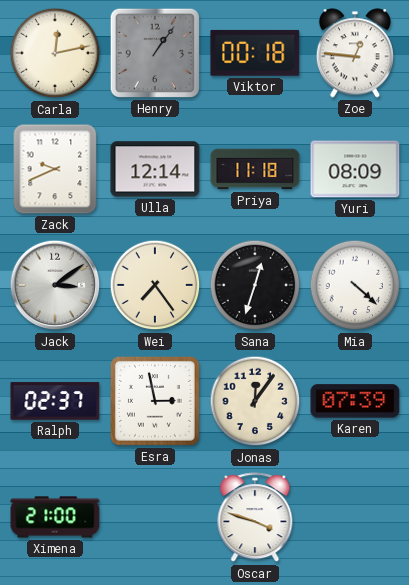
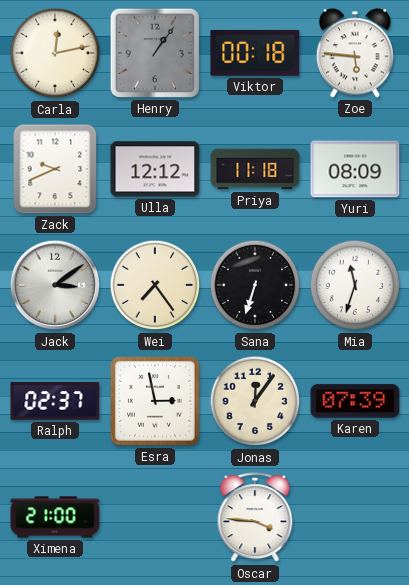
Zoe: 12:46 -> 5:46 (355, 53)
Ulla: 12:14 -> 12:12 (155, 169)
Sana: 12:33 -> 6:33 (255, 285)
Mia: 4:22 -> 11:33 (355, 285)
Oscar: 3:48 -> 3:46 (255, 518)
